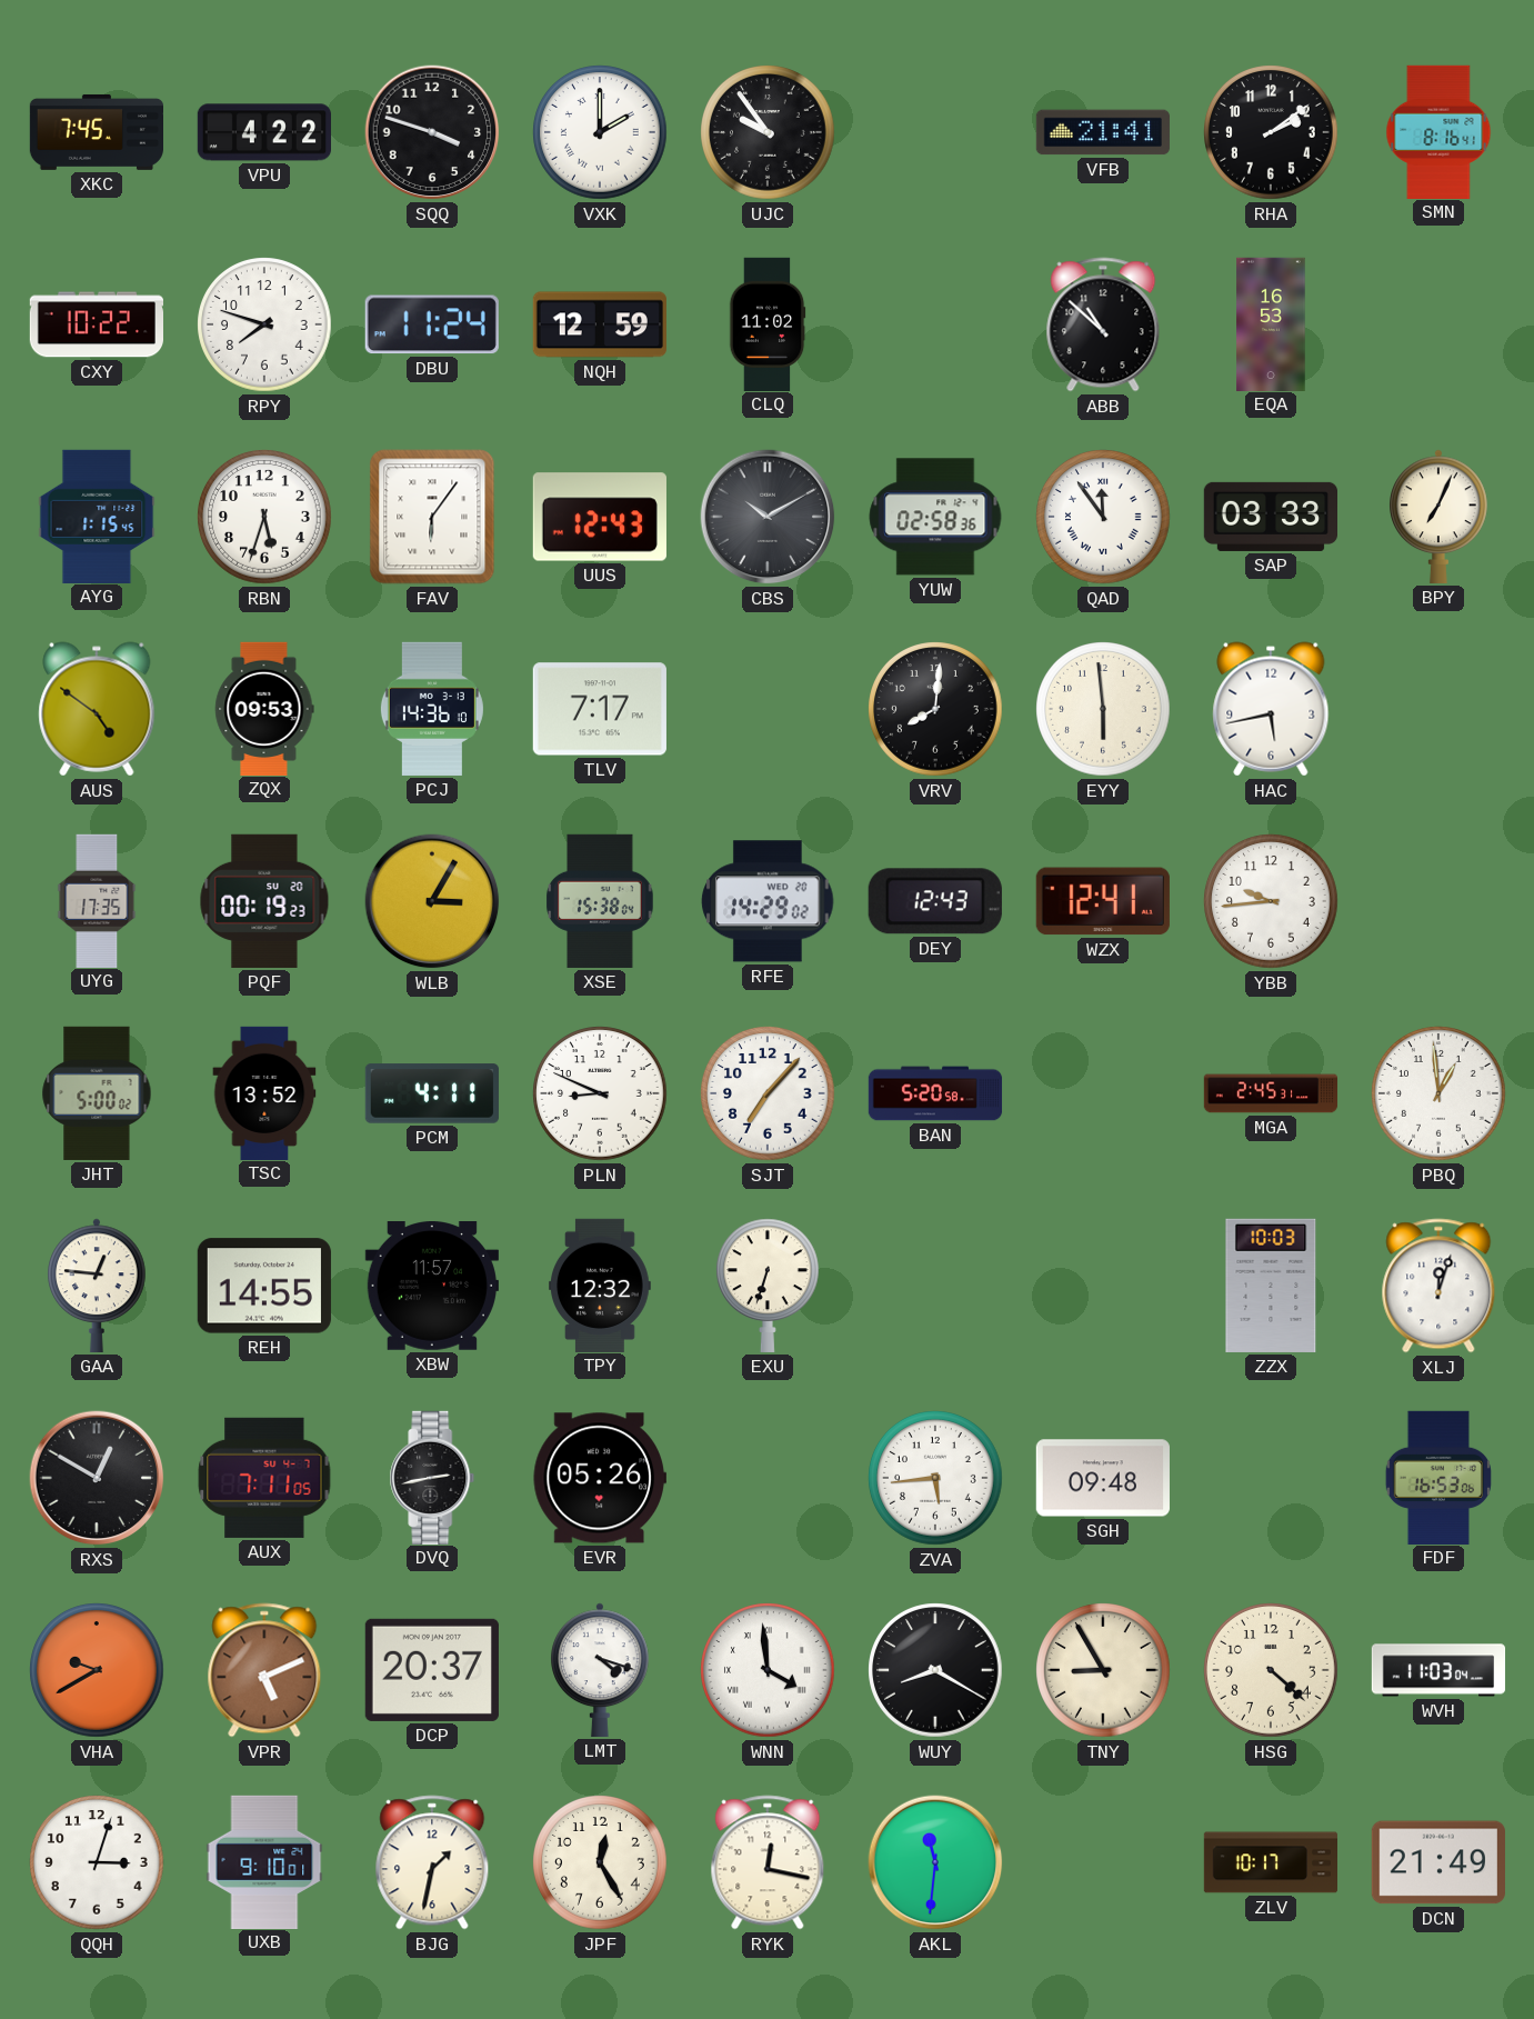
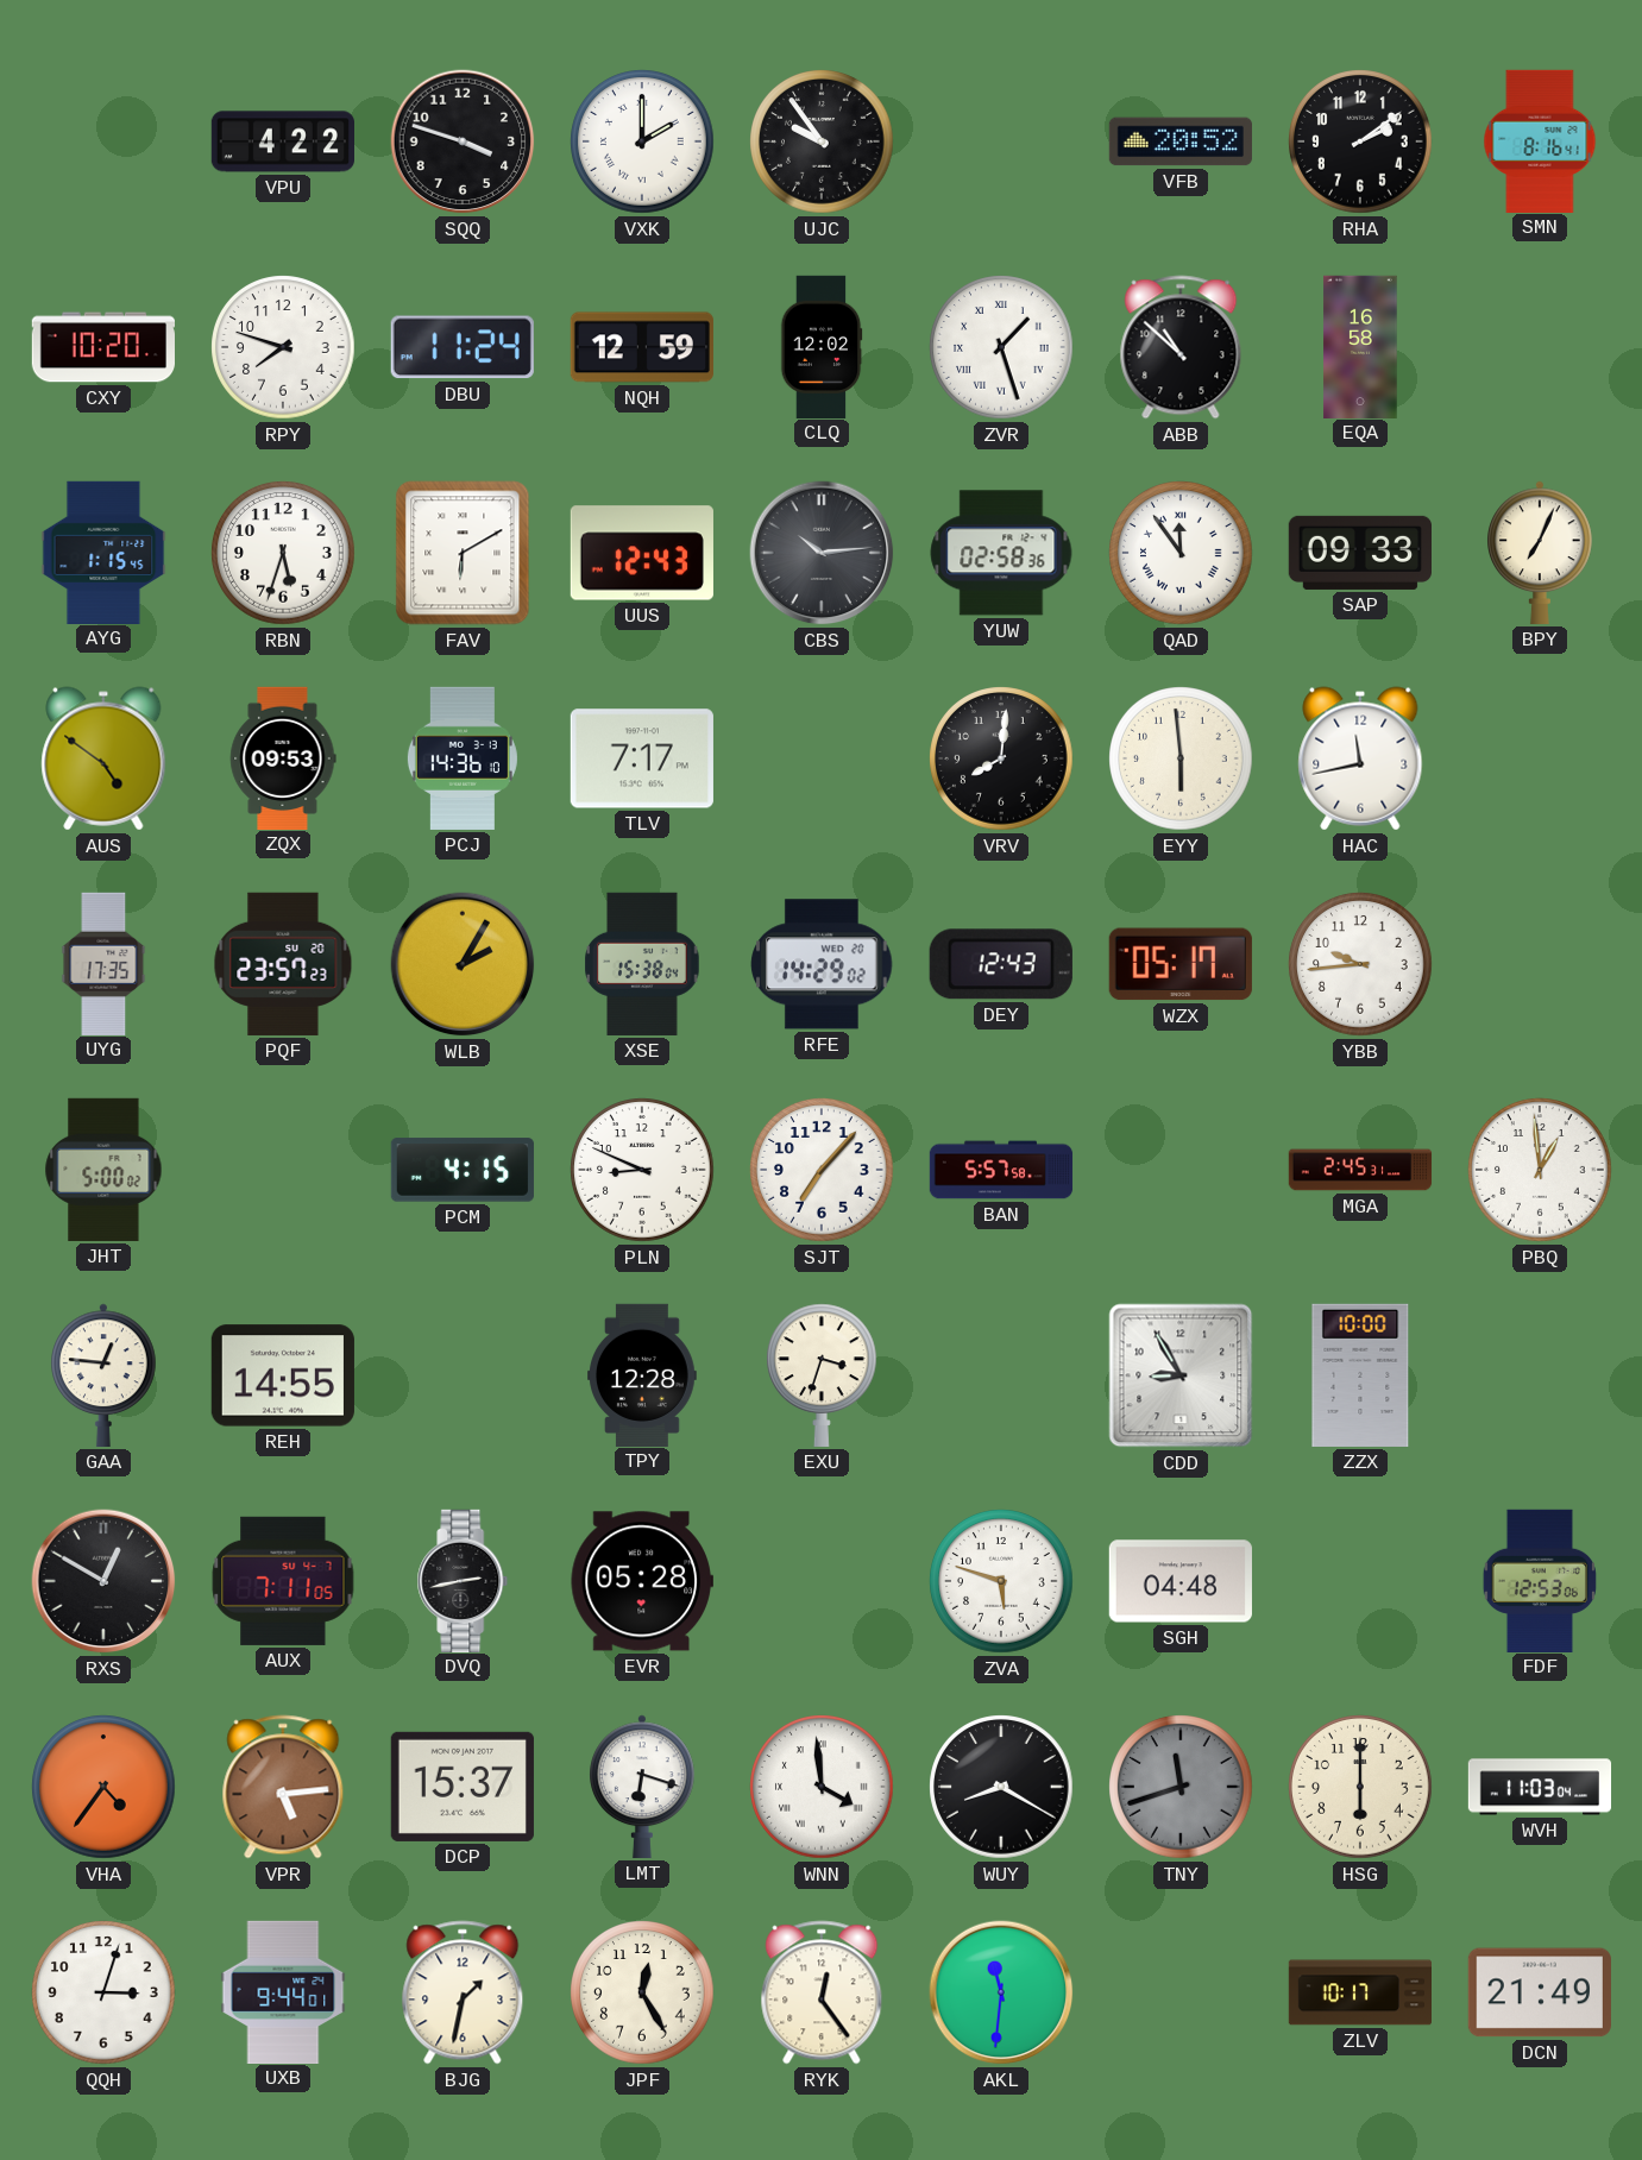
XKC: 7:45 -> none (96, 132)
VFB: 21:41 -> 20:52 (1181, 141)
CXY: 10:22 -> 10:20 (102, 347)
CLQ: 11:02 -> 12:02 (822, 346)
ZVR: none -> 1:27 (1001, 347)
EQA: 16:53 -> 16:58 (1360, 346)
FAV: 6:06 -> 6:10 (463, 553)
CBS: 10:10 -> 10:14 (822, 553)
SAP: 03:33 -> 09:33 (1359, 553)
HAC: 5:43 -> 11:43 (1360, 758)
PQF: 00:19 -> 23:57 (283, 964)
WLB: 3:05 -> 2:05 (463, 964)
WZX: 12:41 -> 05:17 (1181, 964)
TSC: 13:52 -> none (264, 1092)
PCM: 4:11 -> 4:15 (463, 1170)
BAN: 5:20 -> 5:57 (1001, 1170)
XBW: 11:57 -> none (432, 1287)
TPY: 12:32 -> 12:28 (643, 1374)
EXU: 6:33 -> 3:33 (823, 1375)
CDD: none -> 8:55 (1181, 1375)
ZZX: 10:03 -> 10:00 (1360, 1375)
XLJ: 12:03 -> none (1438, 1286)
EVR: 05:26 -> 05:28 (642, 1581)
ZVA: 5:44 -> 5:48 (1001, 1581)
SGH: 09:48 -> 04:48 (1181, 1581)
FDF: 16:53 -> 12:53 (1540, 1580)
VHA: 9:40 -> 4:36 (103, 1787)
VPR: 5:11 -> 5:14 (283, 1787)
DCP: 20:37 -> 15:37 (463, 1787)
LMT: 4:18 -> 6:18 (642, 1787)
TNY: 8:55 -> 11:42 (1181, 1787)
TNY dial: cream -> grey (1181, 1787)
HSG: 4:22 -> 6:00 (1360, 1787)
UXB: 9:10 -> 9:44 (283, 1991)
RYK: 12:17 -> 12:24 (822, 1992)
